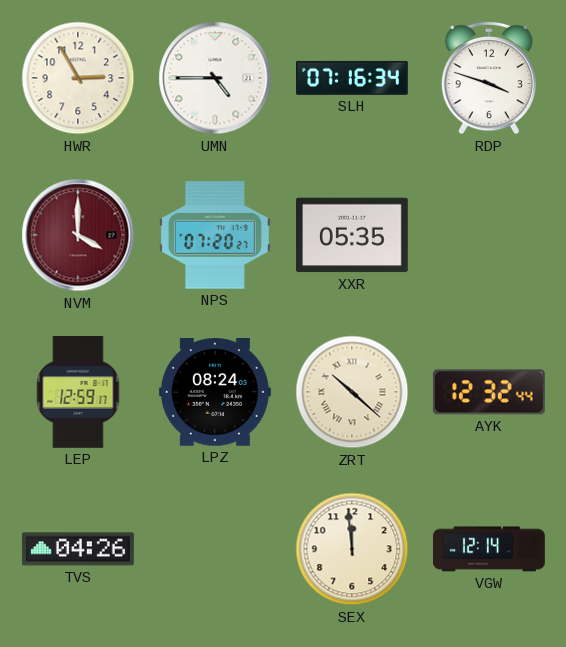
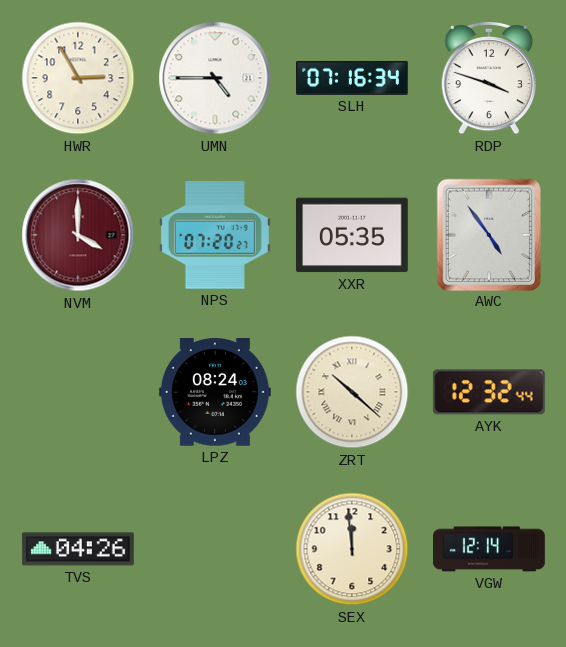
AWC: none -> 4:54 (489, 234)
LEP: 12:59 -> none (78, 393)
